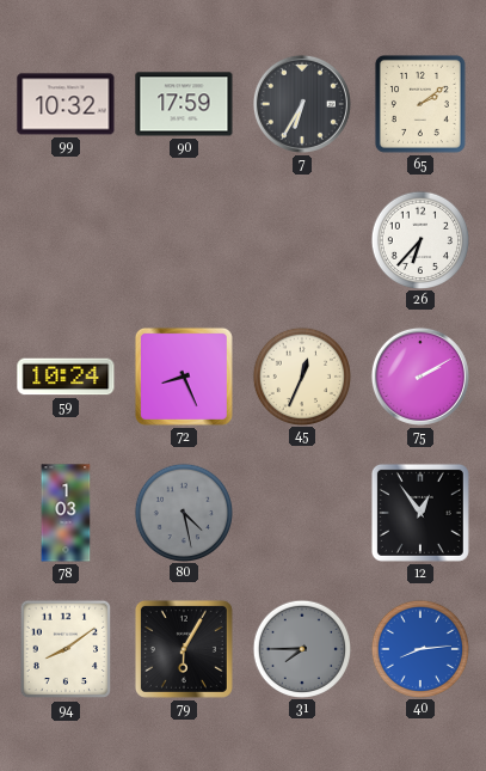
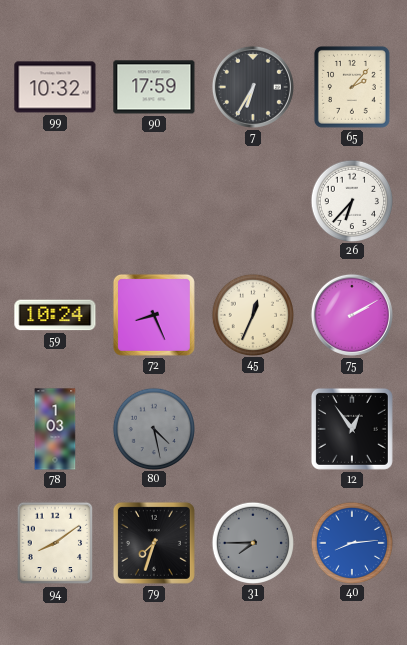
65: 2:09 -> 2:07 (352, 87)
79: 6:05 -> 7:33 (154, 543)
